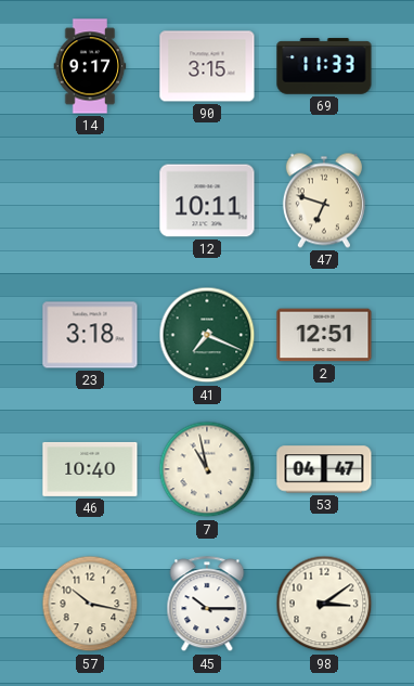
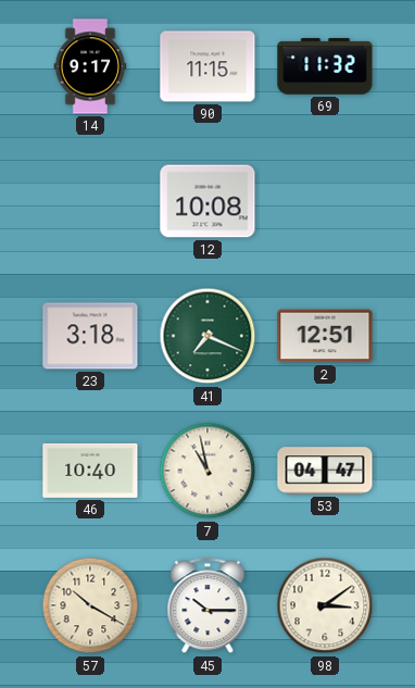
90: 3:15 -> 11:15 (207, 66)
69: 11:33 -> 11:32 (325, 66)
12: 10:11 -> 10:08 (207, 201)
47: 6:48 -> none (324, 200)
57: 10:17 -> 10:20 (90, 605)
